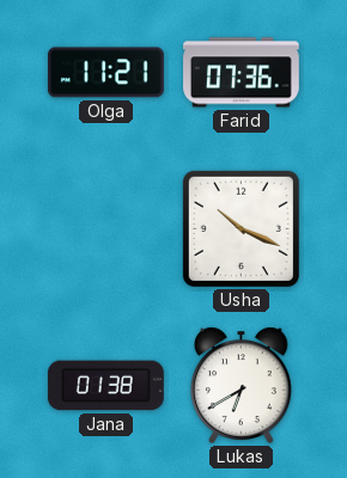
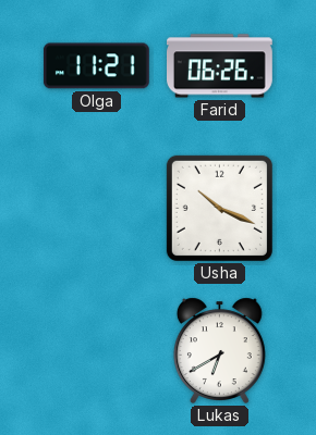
Farid: 07:36 -> 06:26 (220, 66)
Jana: 01:38 -> none (105, 386)
